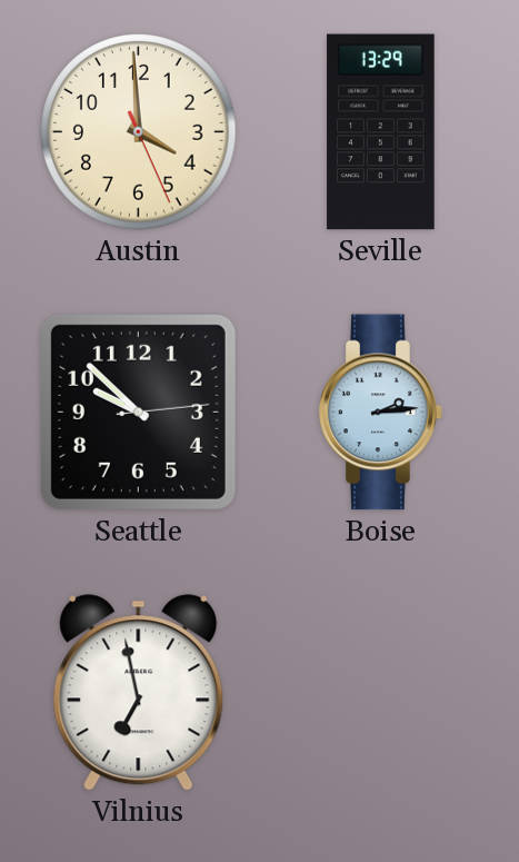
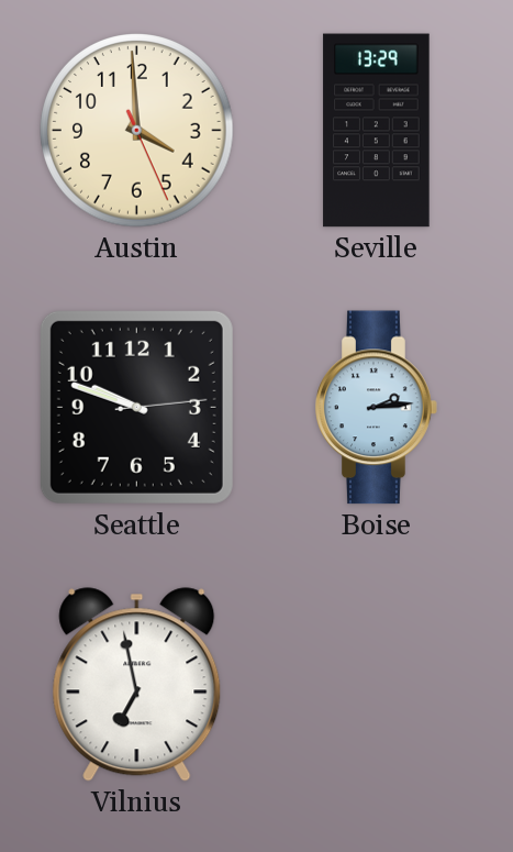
Seattle: 9:52 -> 9:48 (136, 407)
